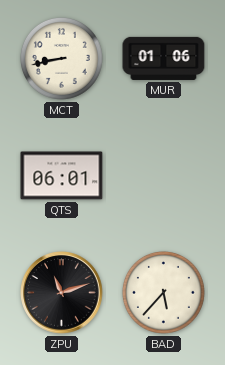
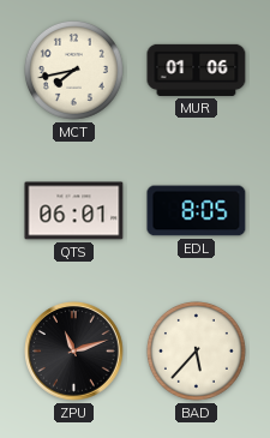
MCT: 8:43 -> 7:43 (73, 70)
EDL: none -> 8:05 (197, 211)
